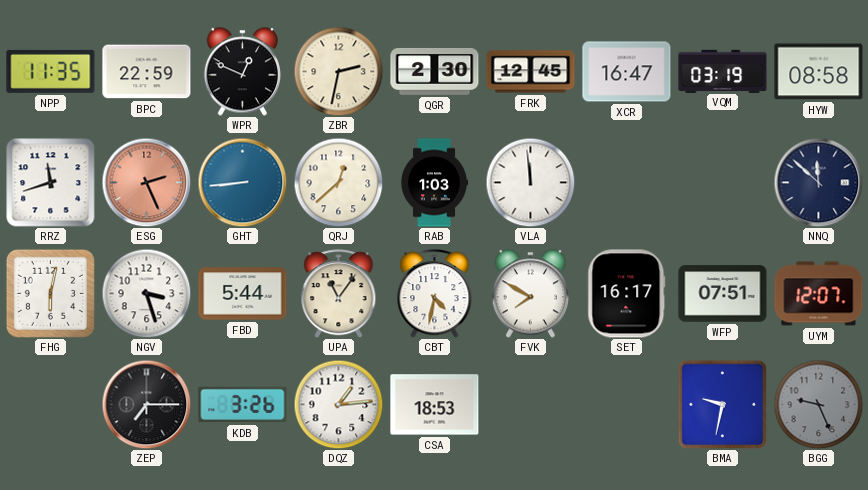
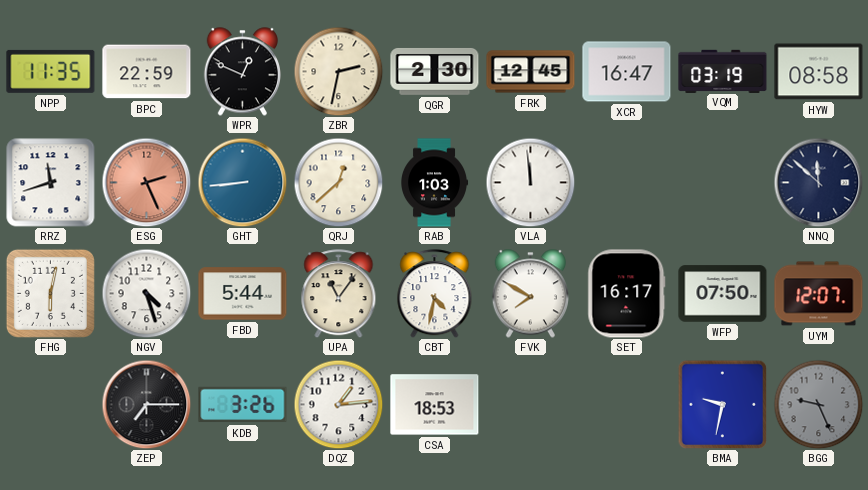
NGV: 3:27 -> 4:27 (146, 293)
WFP: 07:51 -> 07:50 (723, 294)
